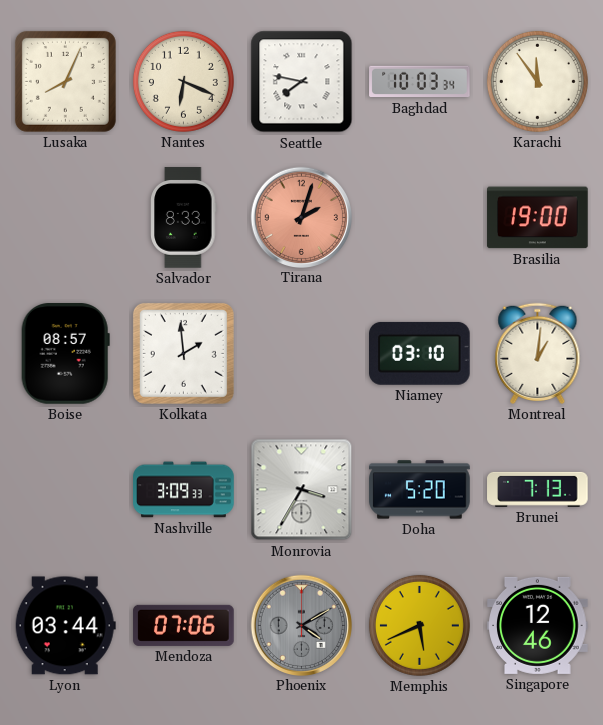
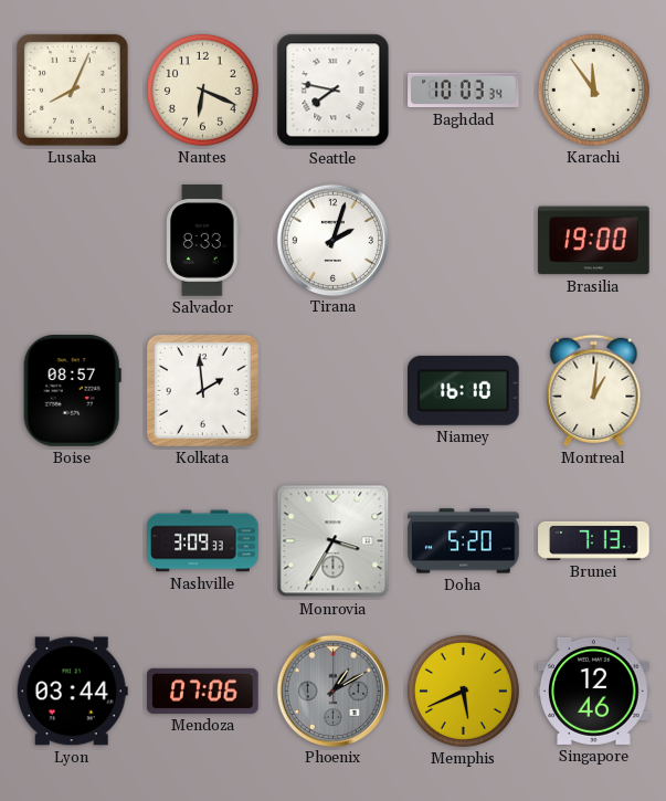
Tirana dial: salmon -> white (332, 240)
Niamey: 03:10 -> 16:10 (464, 390)
Phoenix: 4:10 -> 1:10 (332, 691)
